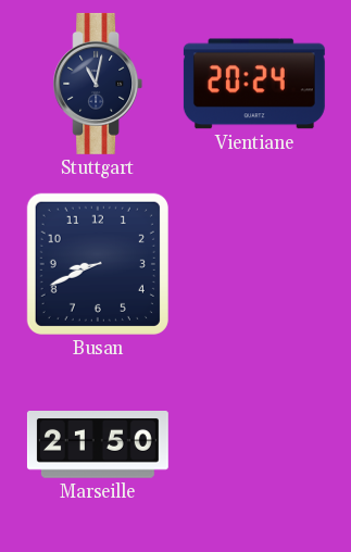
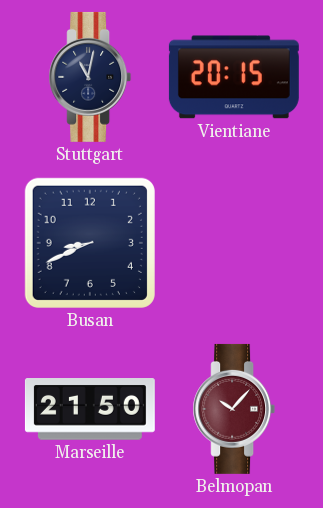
Vientiane: 20:24 -> 20:15 (234, 77)
Belmopan: none -> 10:07 (234, 409)
